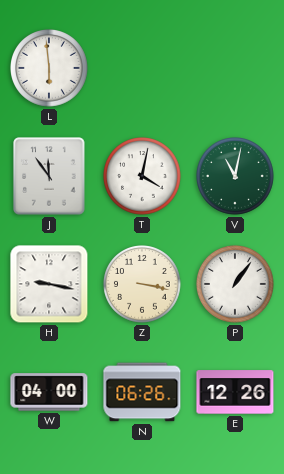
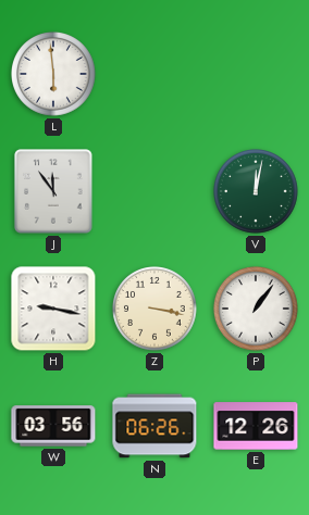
T: 4:02 -> none (143, 177)
V: 11:02 -> 12:02 (257, 192)
W: 04:00 -> 03:56 (53, 426)
